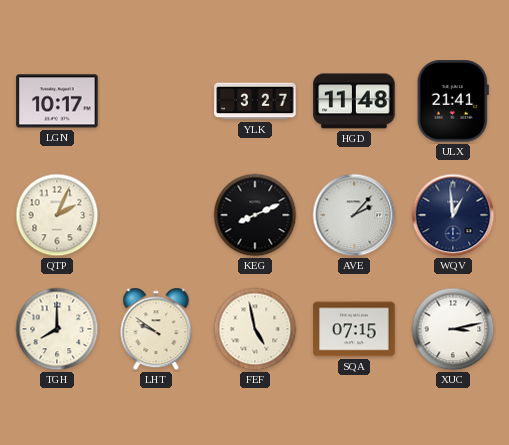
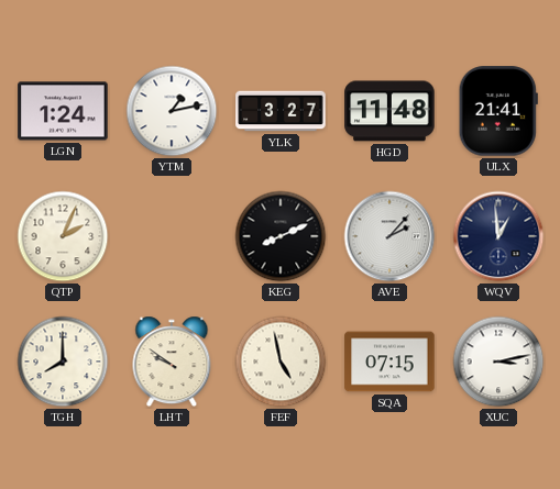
LGN: 10:17 -> 1:24 (63, 111)
YTM: none -> 1:13 (172, 111)
